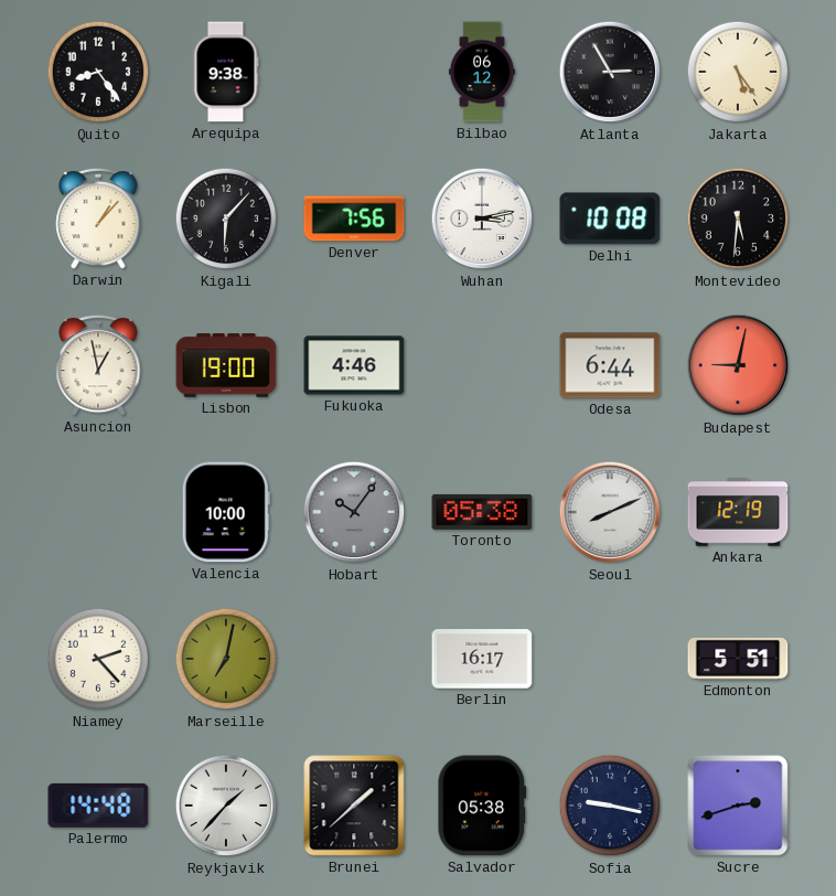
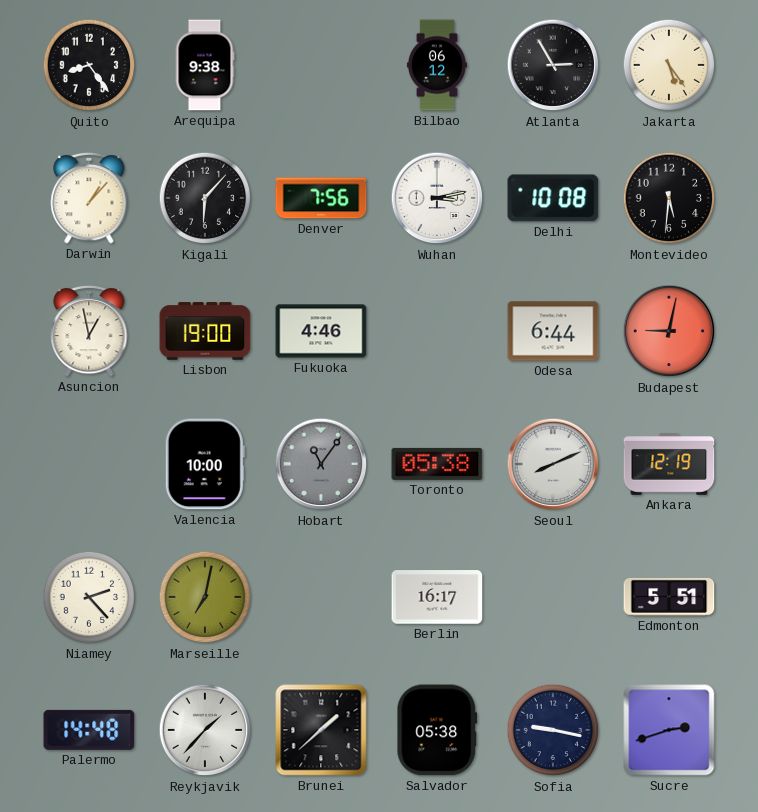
Hobart: 10:06 -> 11:06 (321, 464)
